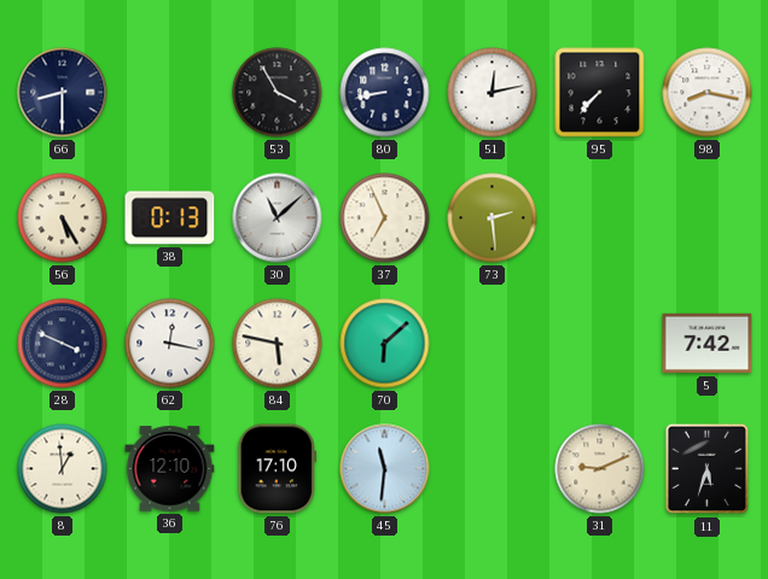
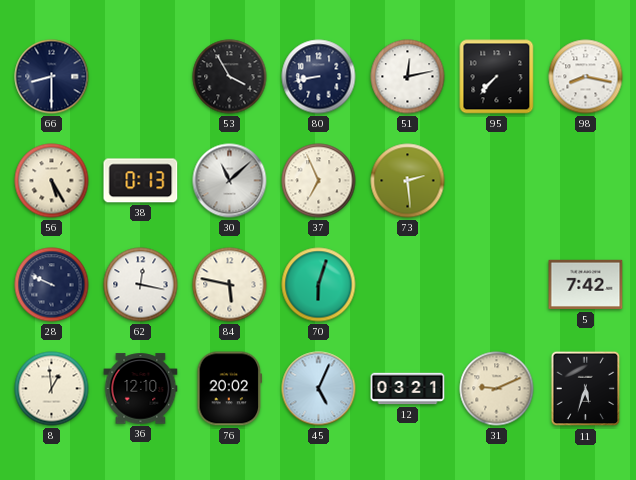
28: 3:49 -> 9:49 (52, 285)
70: 6:08 -> 6:03 (319, 285)
76: 17:10 -> 20:02 (230, 389)
45: 11:31 -> 5:04 (319, 389)
12: none -> 03:21 (408, 389)
